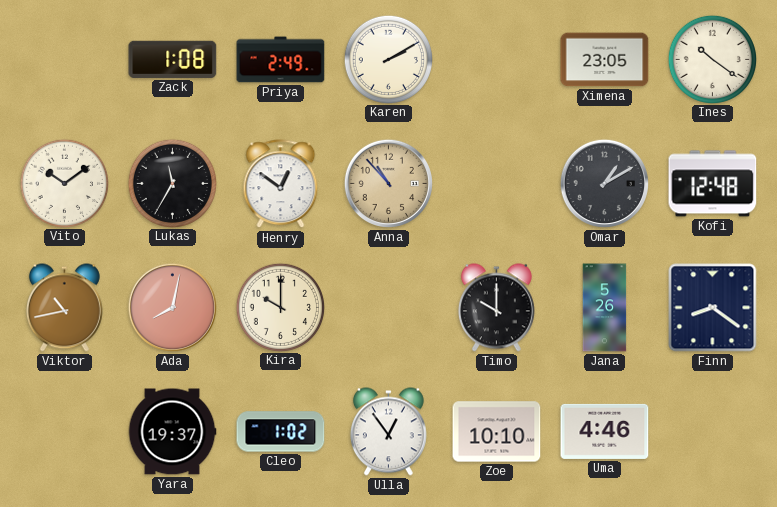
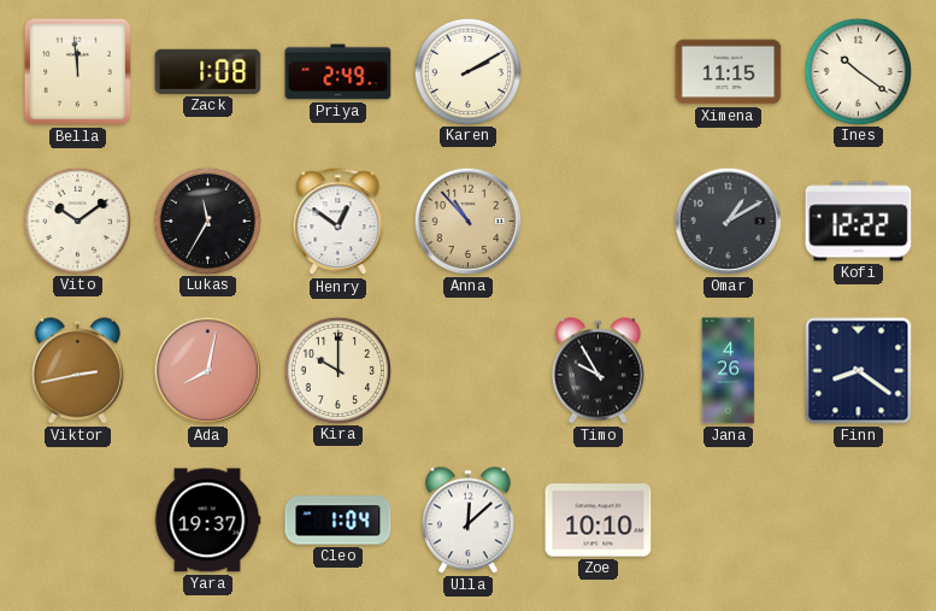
Bella: none -> 11:59 (77, 71)
Ximena: 23:05 -> 11:15 (729, 72)
Kofi: 12:48 -> 12:22 (859, 222)
Viktor: 10:43 -> 2:43 (77, 371)
Timo: 10:00 -> 9:55 (597, 371)
Jana: 5:26 -> 4:26 (729, 371)
Cleo: 1:02 -> 1:04 (339, 521)
Ulla: 12:54 -> 12:08 (467, 521)
Uma: 4:46 -> none (605, 431)
